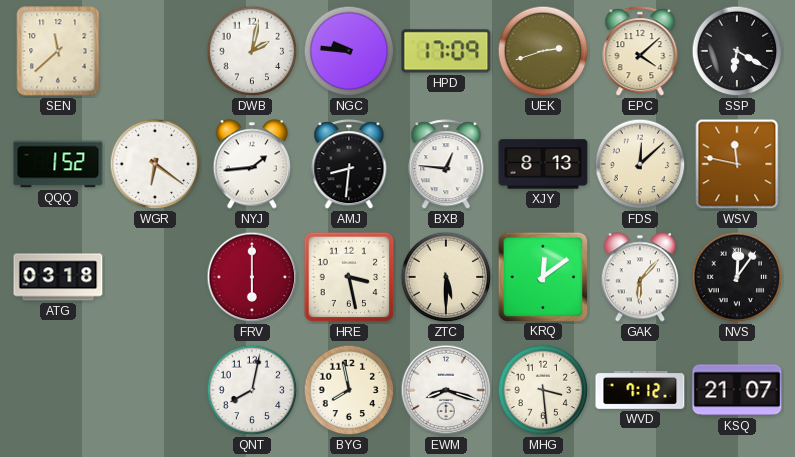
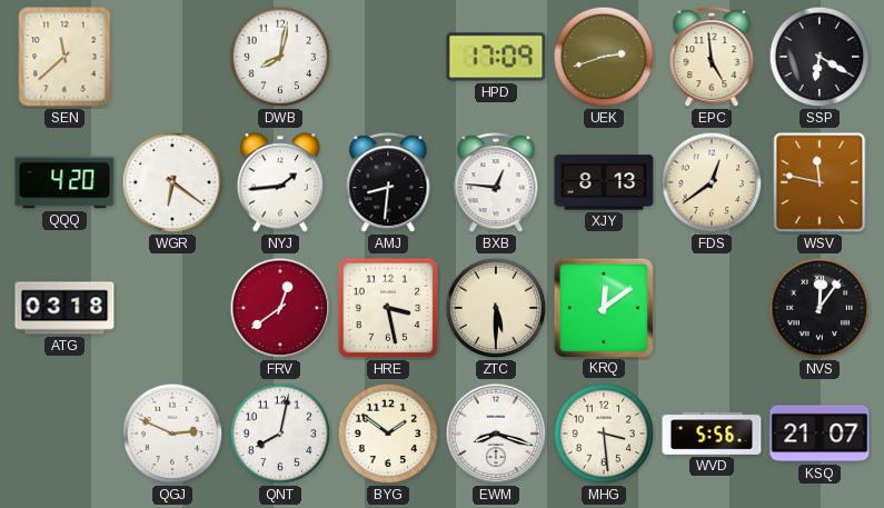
DWB: 2:02 -> 8:02 (280, 57)
NGC: 9:46 -> none (349, 51)
EPC: 4:08 -> 4:59 (712, 58)
QQQ: 1:52 -> 4:20 (64, 182)
FDS: 12:08 -> 12:39 (712, 182)
FRV: 6:00 -> 12:39 (280, 308)
GAK: 6:07 -> none (639, 277)
QGJ: none -> 2:49 (172, 434)
BYG: 7:58 -> 1:51 (388, 434)
WVD: 7:12 -> 5:56 (712, 434)
